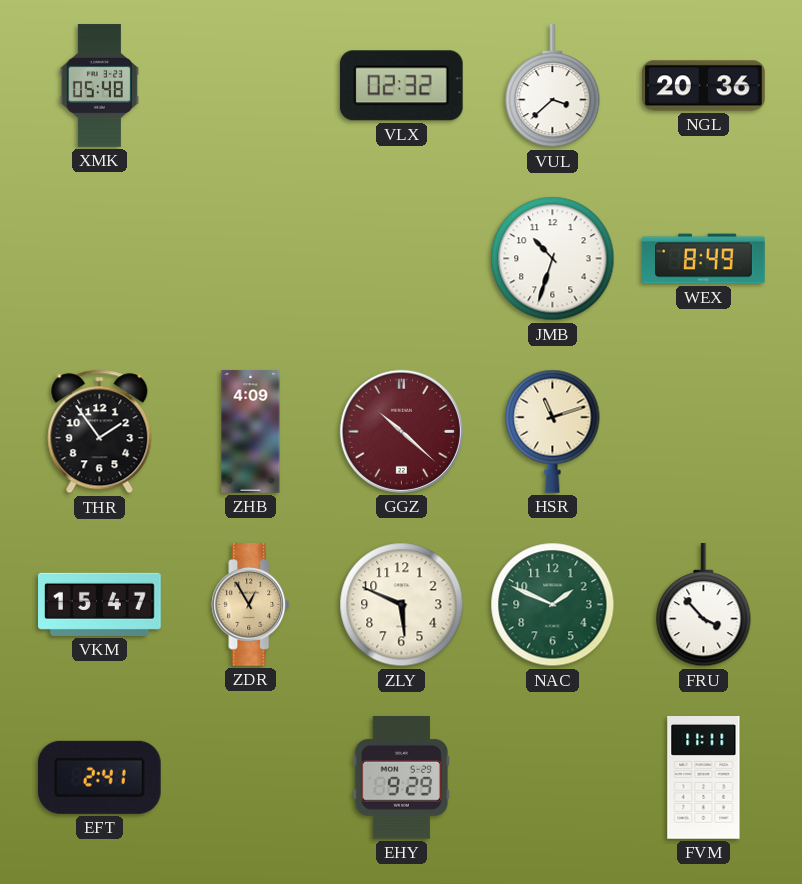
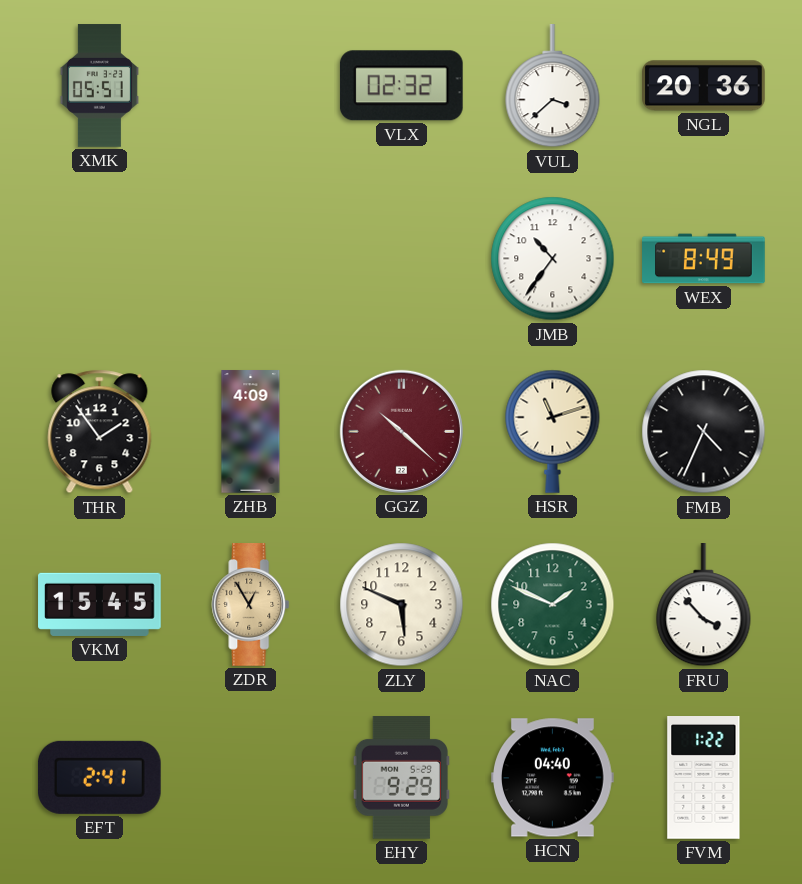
XMK: 05:48 -> 05:51 (99, 86)
JMB: 10:33 -> 10:36 (553, 259)
FMB: none -> 4:34 (704, 432)
VKM: 15:47 -> 15:45 (100, 604)
HCN: none -> 04:40 (553, 778)
FVM: 11:11 -> 1:22 (704, 778)
